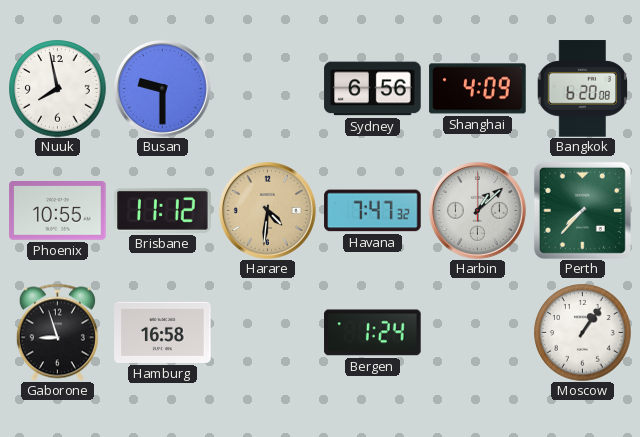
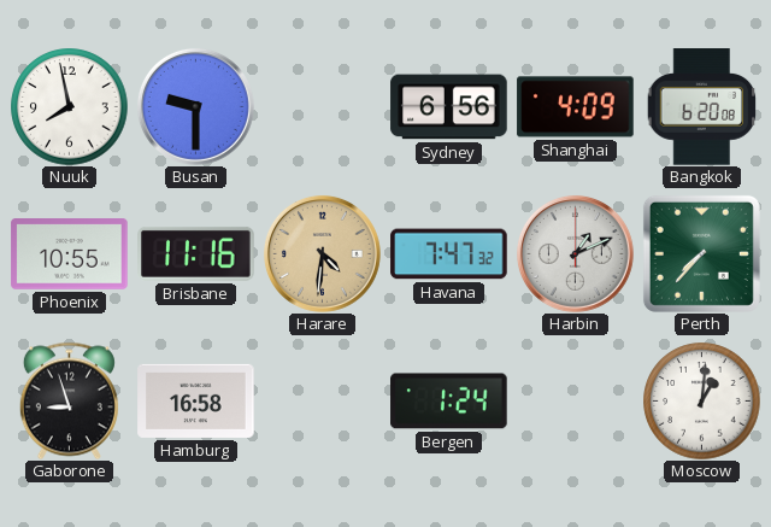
Brisbane: 11:12 -> 11:16 (196, 253)
Harbin: 1:08 -> 1:11 (575, 253)
Moscow: 1:06 -> 1:01 (702, 402)
